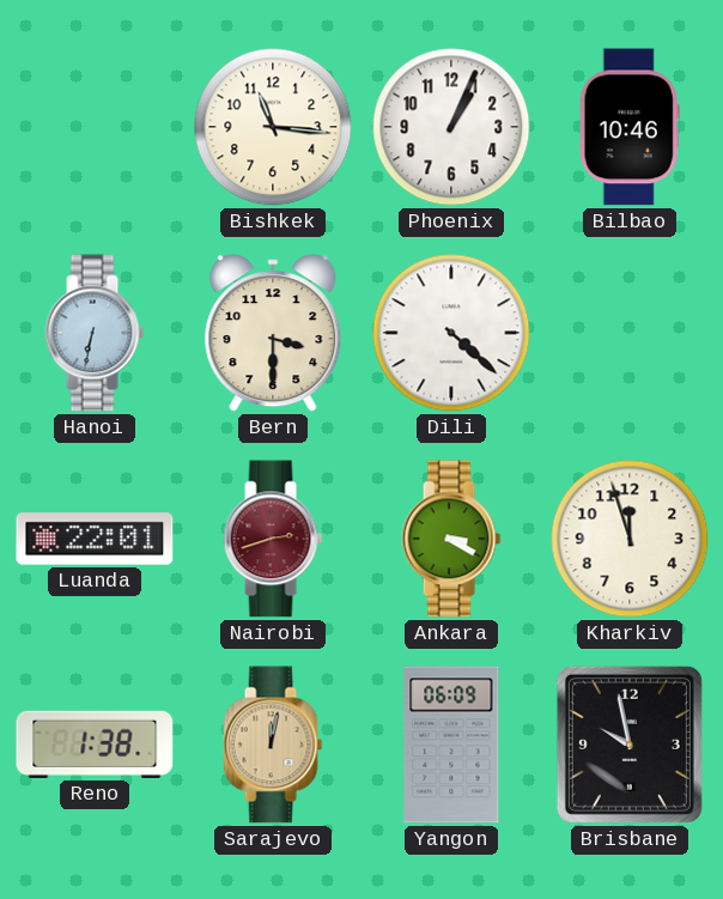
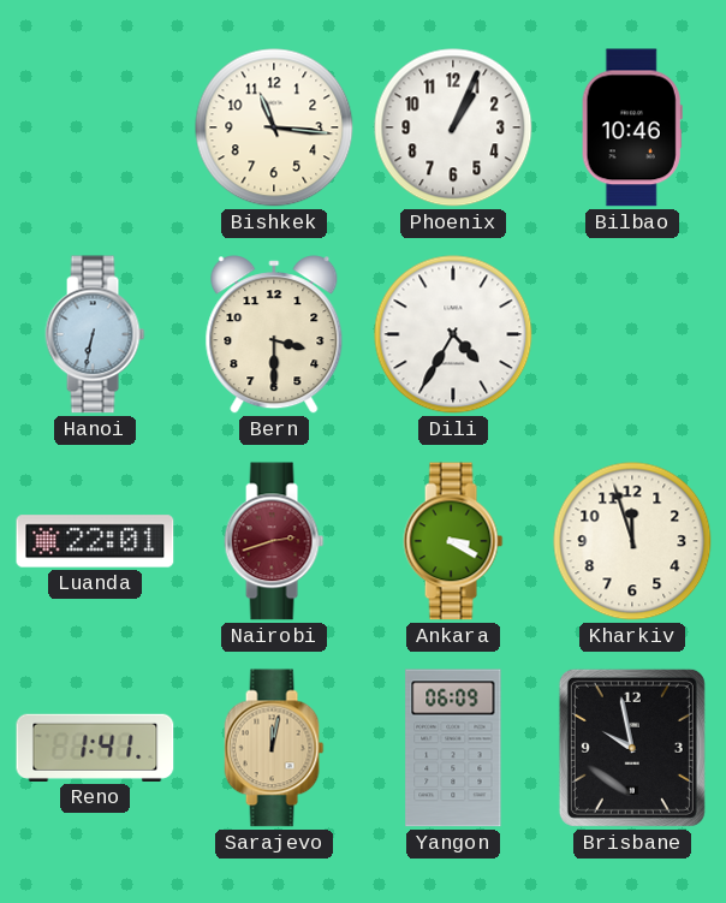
Dili: 4:22 -> 4:35 (453, 334)
Reno: 1:38 -> 1:41 (95, 748)
